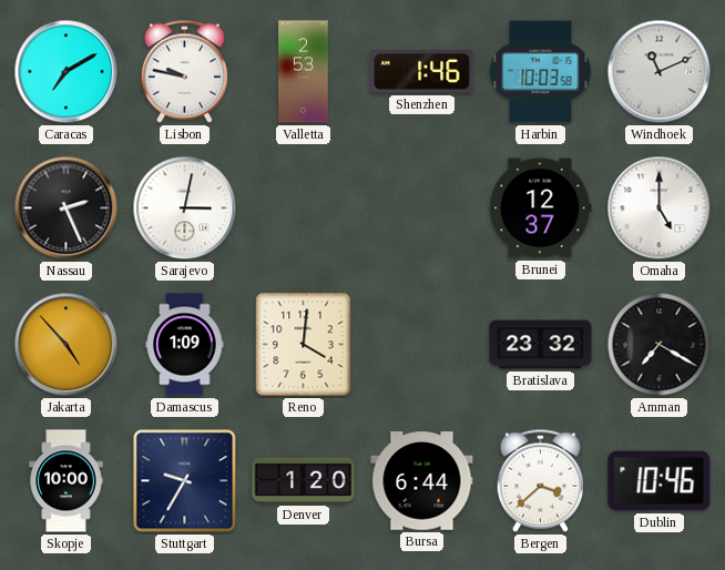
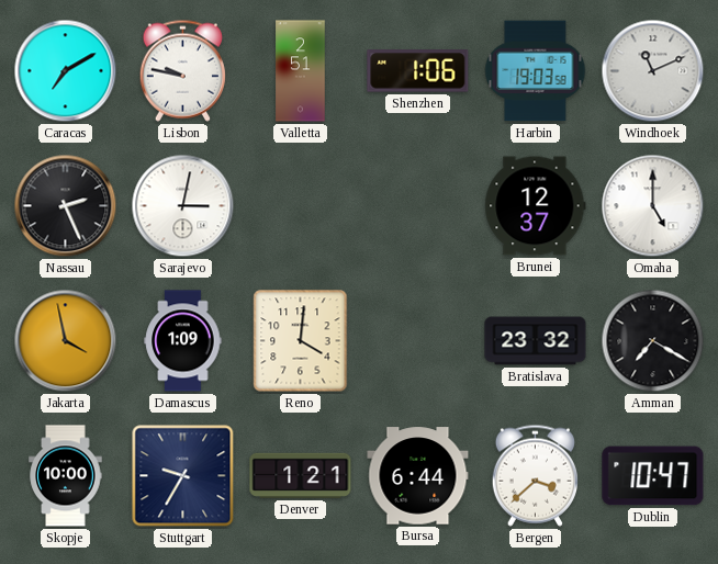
Valletta: 2:53 -> 2:51 (301, 71)
Shenzhen: 1:46 -> 1:06 (418, 71)
Harbin: 10:03 -> 19:03 (536, 71)
Jakarta: 4:53 -> 3:58 (66, 341)
Denver: 1:20 -> 1:21 (301, 475)
Dublin: 10:46 -> 10:47 (653, 476)
